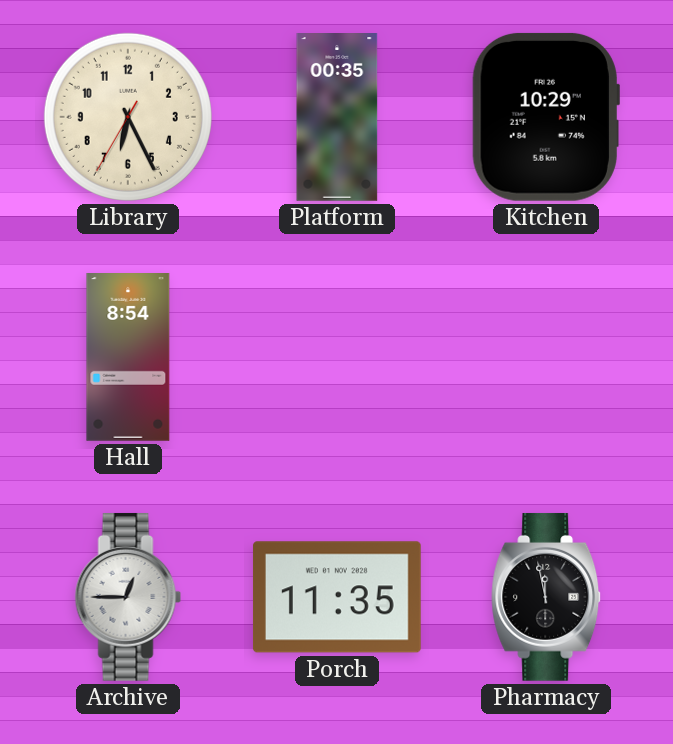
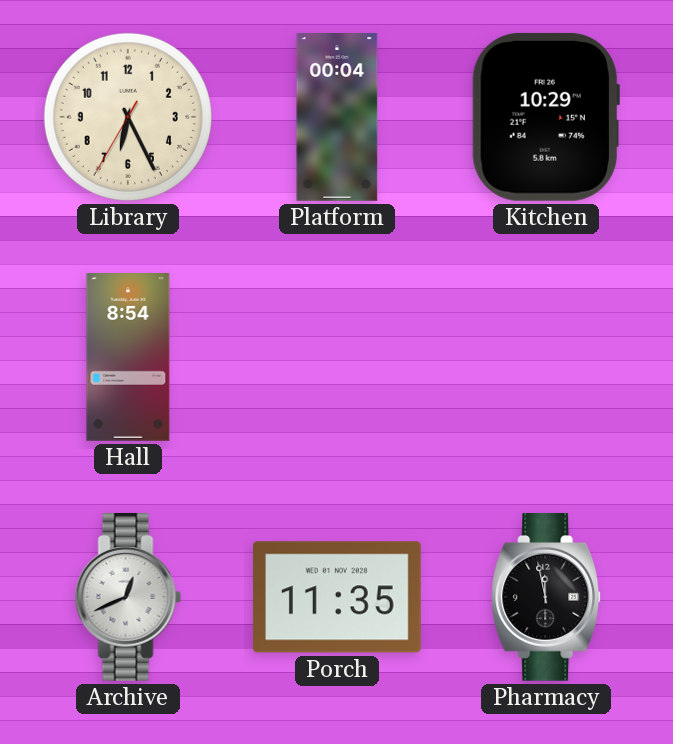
Platform: 00:35 -> 00:04 (337, 118)
Archive: 12:45 -> 12:41 (128, 597)
